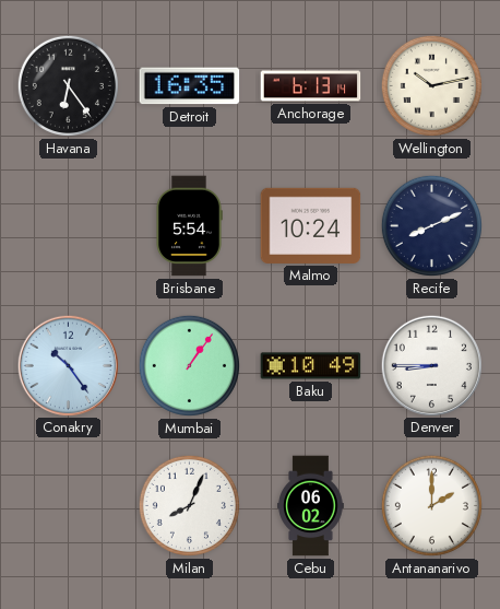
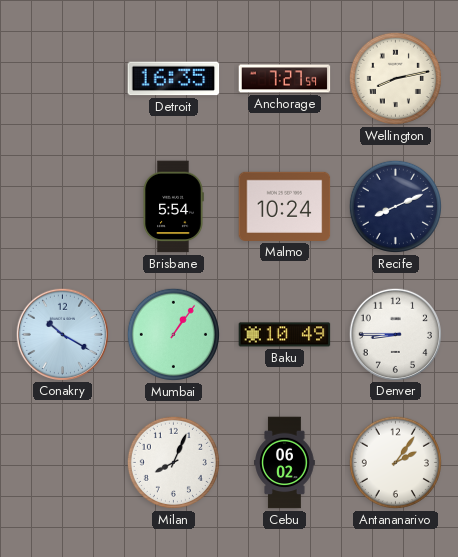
Havana: 6:24 -> none (68, 85)
Anchorage: 6:13 -> 7:27 (285, 79)
Wellington: 10:13 -> 8:13 (395, 78)
Conakry: 10:24 -> 10:20 (62, 334)
Antananarivo: 2:00 -> 2:06 (395, 462)
